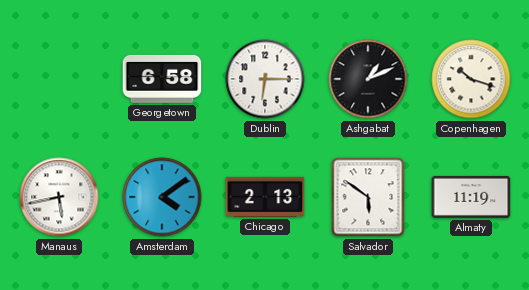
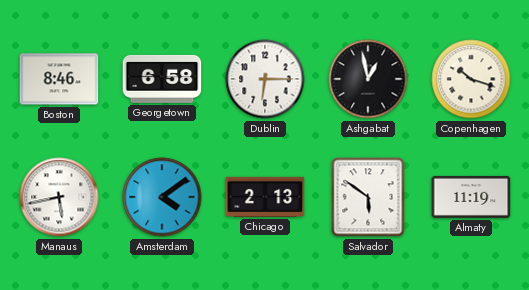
Boston: none -> 8:46 (59, 79)
Ashgabat: 1:11 -> 12:58 (368, 79)
